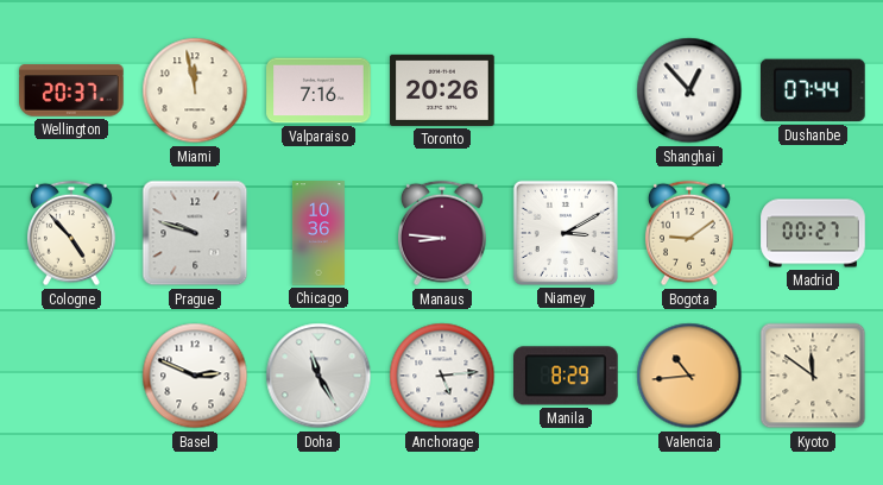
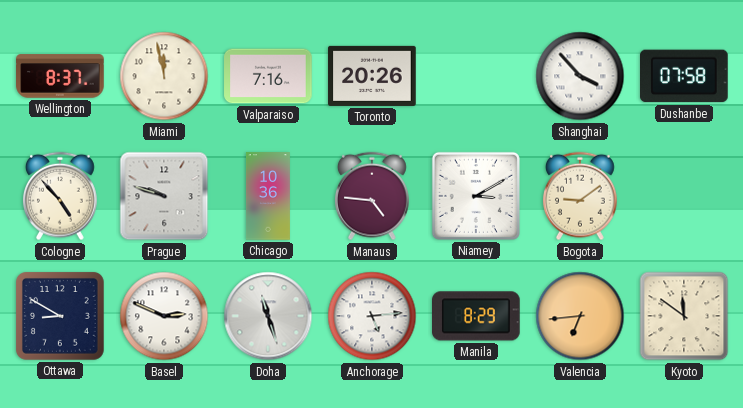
Wellington: 20:37 -> 8:37 (60, 76)
Shanghai: 12:53 -> 3:53 (580, 76)
Dushanbe: 07:44 -> 07:58 (685, 76)
Manaus: 8:46 -> 4:46 (372, 196)
Madrid: 00:27 -> none (813, 233)
Ottawa: none -> 8:50 (60, 316)
Doha: 11:25 -> 11:27 (268, 316)
Valencia: 10:44 -> 6:44 (580, 316)
